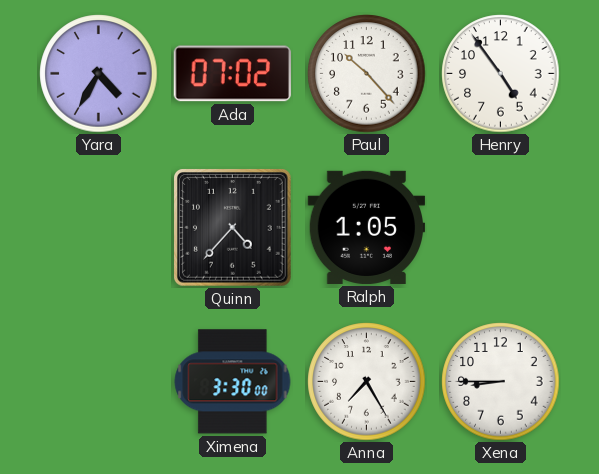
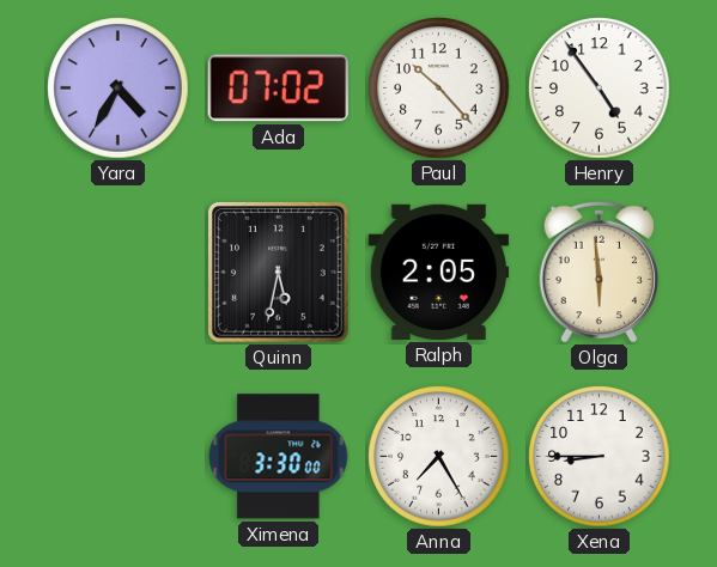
Quinn: 4:37 -> 5:32 (279, 273)
Ralph: 1:05 -> 2:05 (439, 272)
Olga: none -> 5:59 (598, 272)
